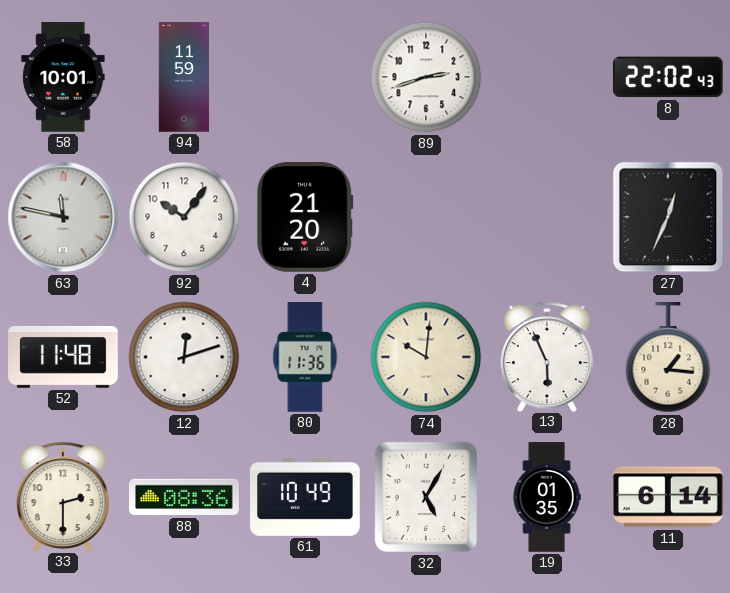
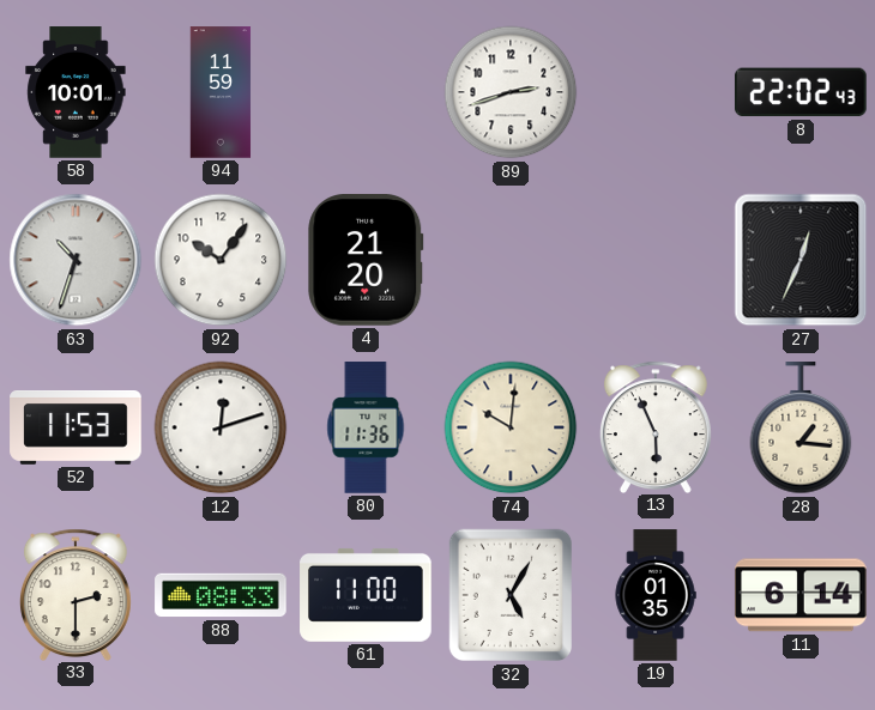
63: 11:47 -> 10:33 (76, 260)
52: 11:48 -> 11:53 (76, 429)
88: 08:36 -> 08:33 (221, 595)
61: 10:49 -> 11:00 (366, 595)
